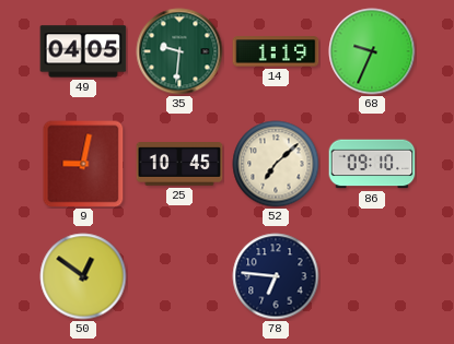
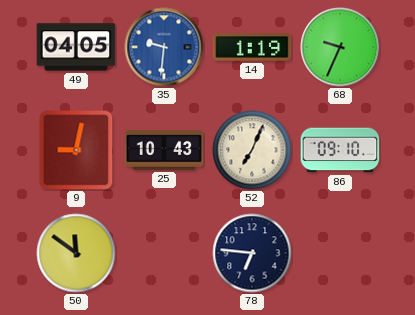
35 dial: green -> blue (164, 47)
25: 10:45 -> 10:43 (164, 150)
52: 7:08 -> 7:04 (252, 150)
50: 12:51 -> 11:51 (76, 253)
